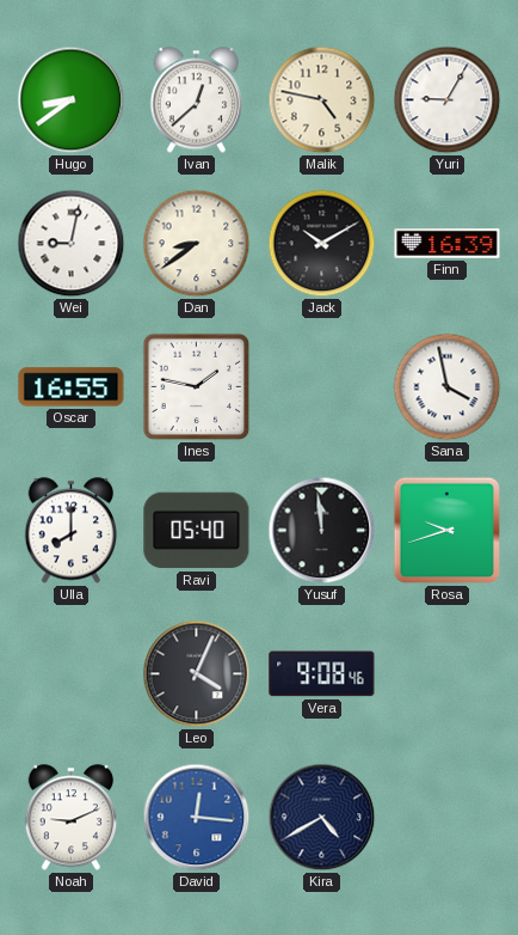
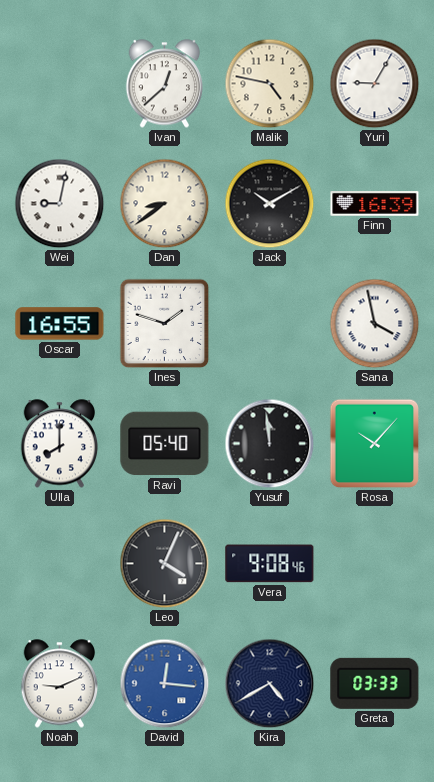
Hugo: 8:39 -> none (72, 100)
Ines: 1:47 -> 1:48 (165, 324)
Rosa: 9:42 -> 10:07 (375, 444)
Greta: none -> 03:33 (375, 683)
